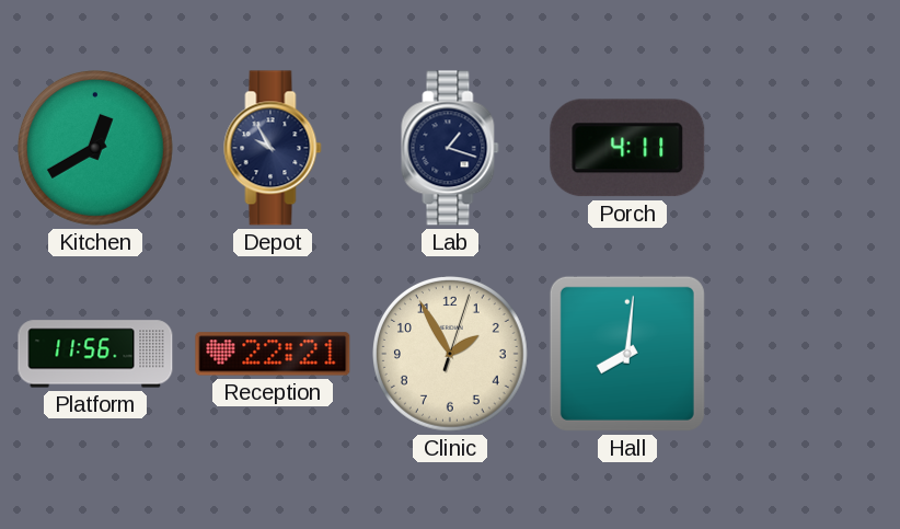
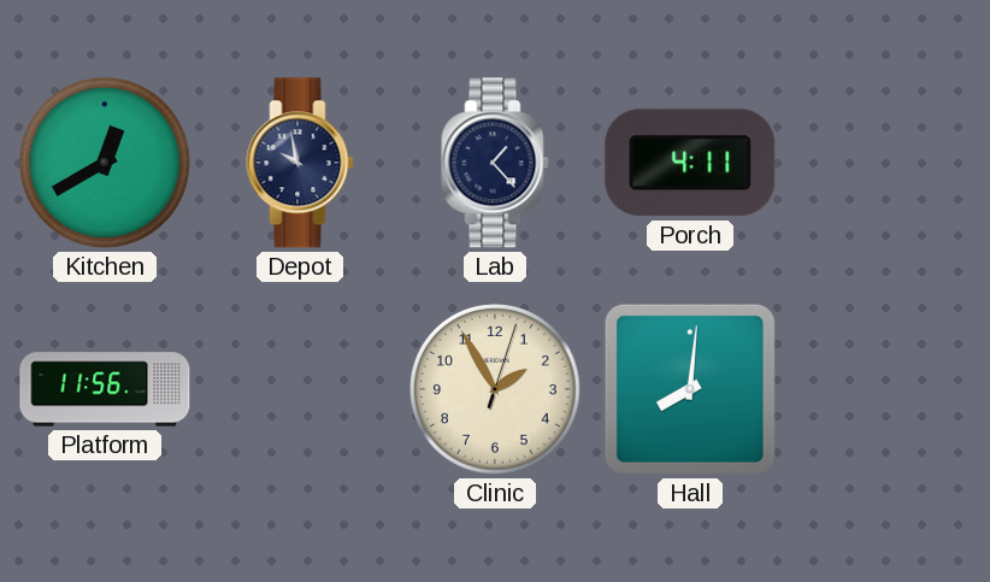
Depot: 9:55 -> 9:58 (300, 163)
Lab: 1:18 -> 1:23 (495, 163)
Reception: 22:21 -> none (273, 354)
